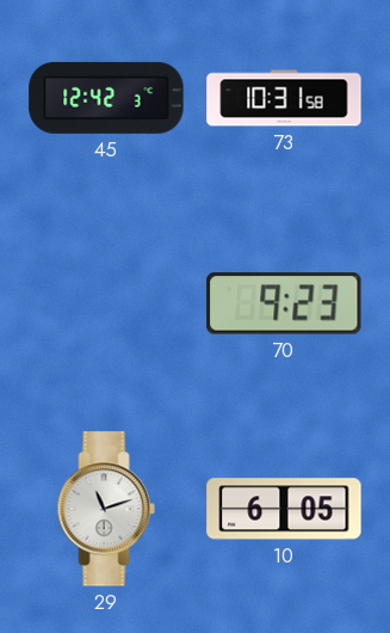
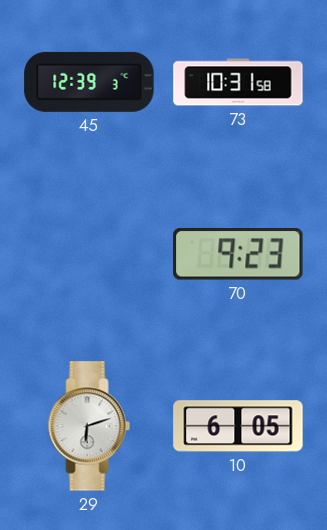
45: 12:42 -> 12:39 (89, 82)
29: 11:12 -> 6:12 (89, 426)
